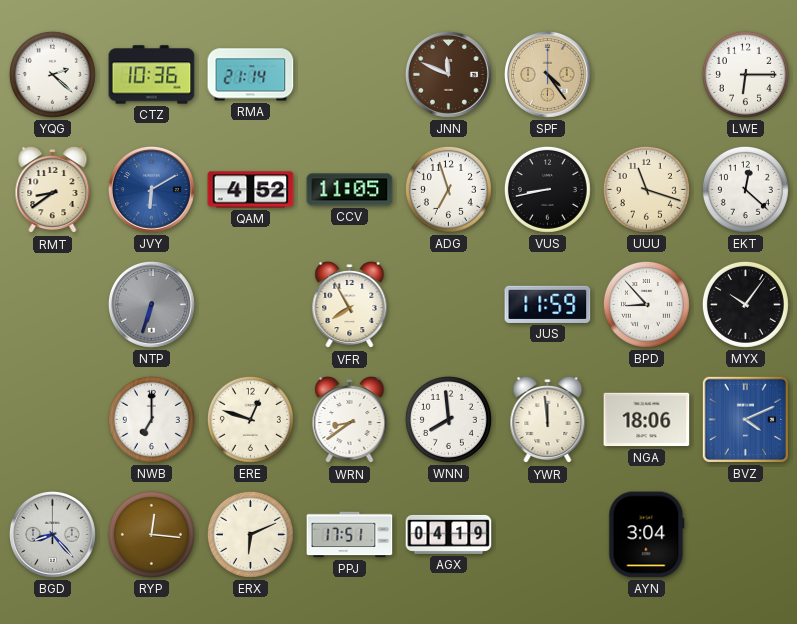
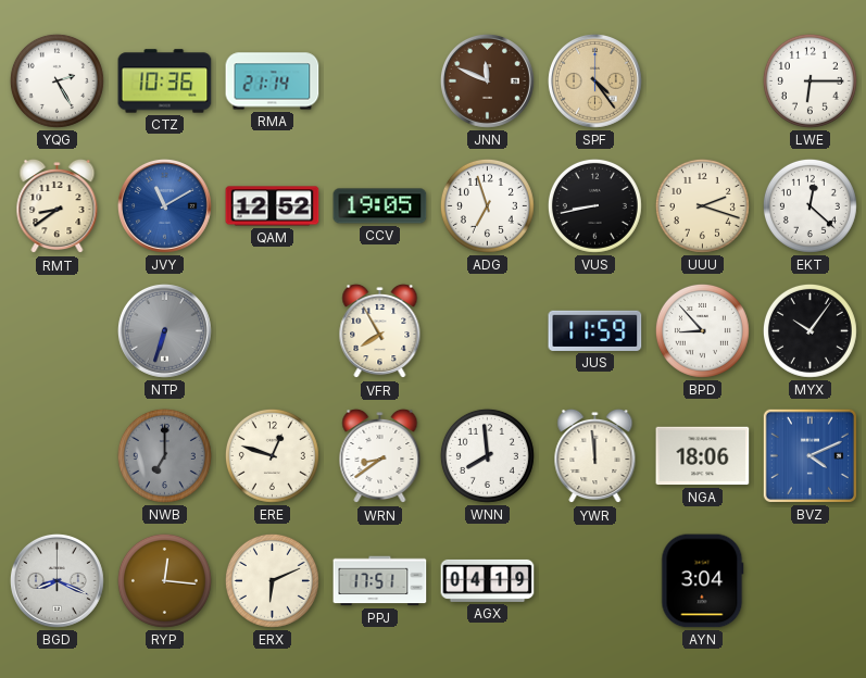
YQG: 2:22 -> 2:25 (57, 80)
JVY: 6:10 -> 11:10 (164, 205)
QAM: 4:52 -> 12:52 (273, 206)
CCV: 11:05 -> 19:05 (380, 206)
UUU: 11:18 -> 2:18 (702, 205)
NWB dial: white -> grey (164, 455)
BGD: 8:23 -> 8:19 (57, 580)
